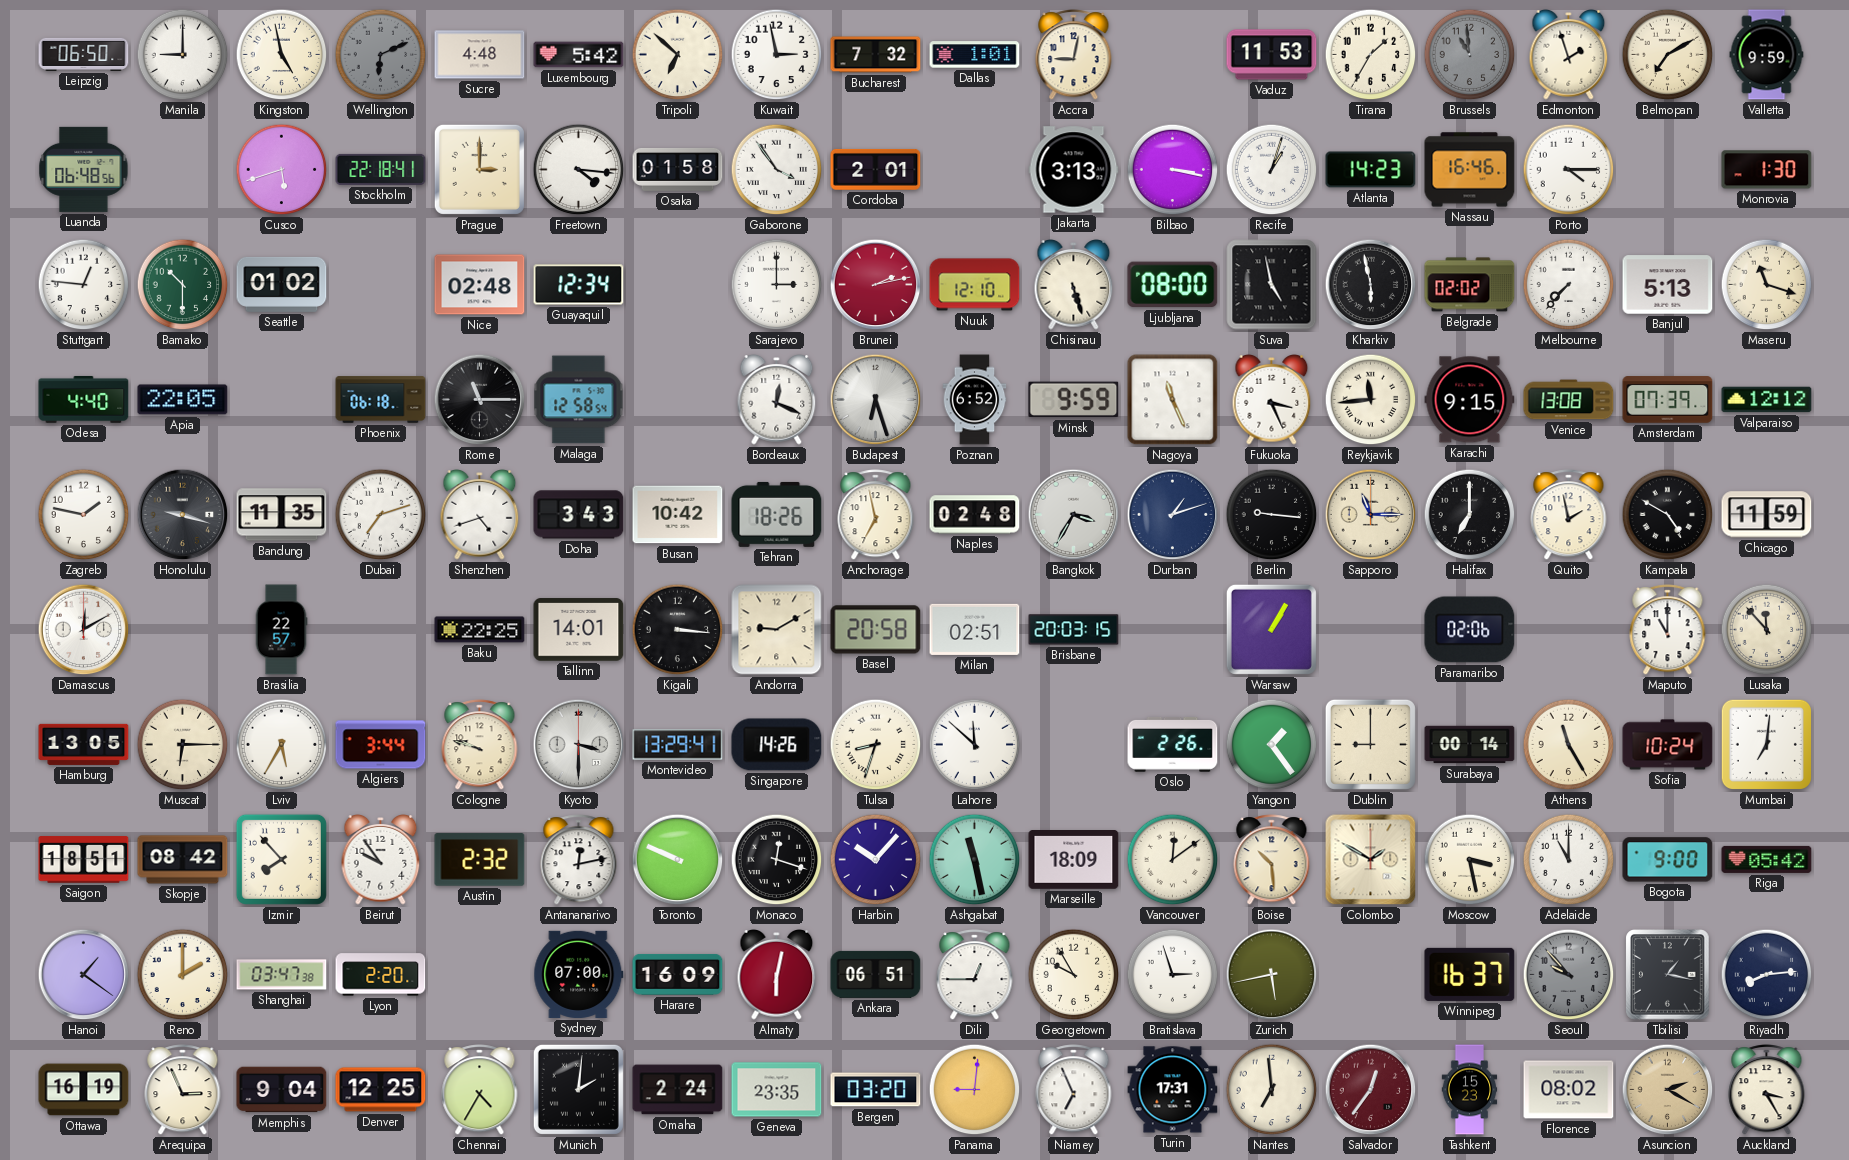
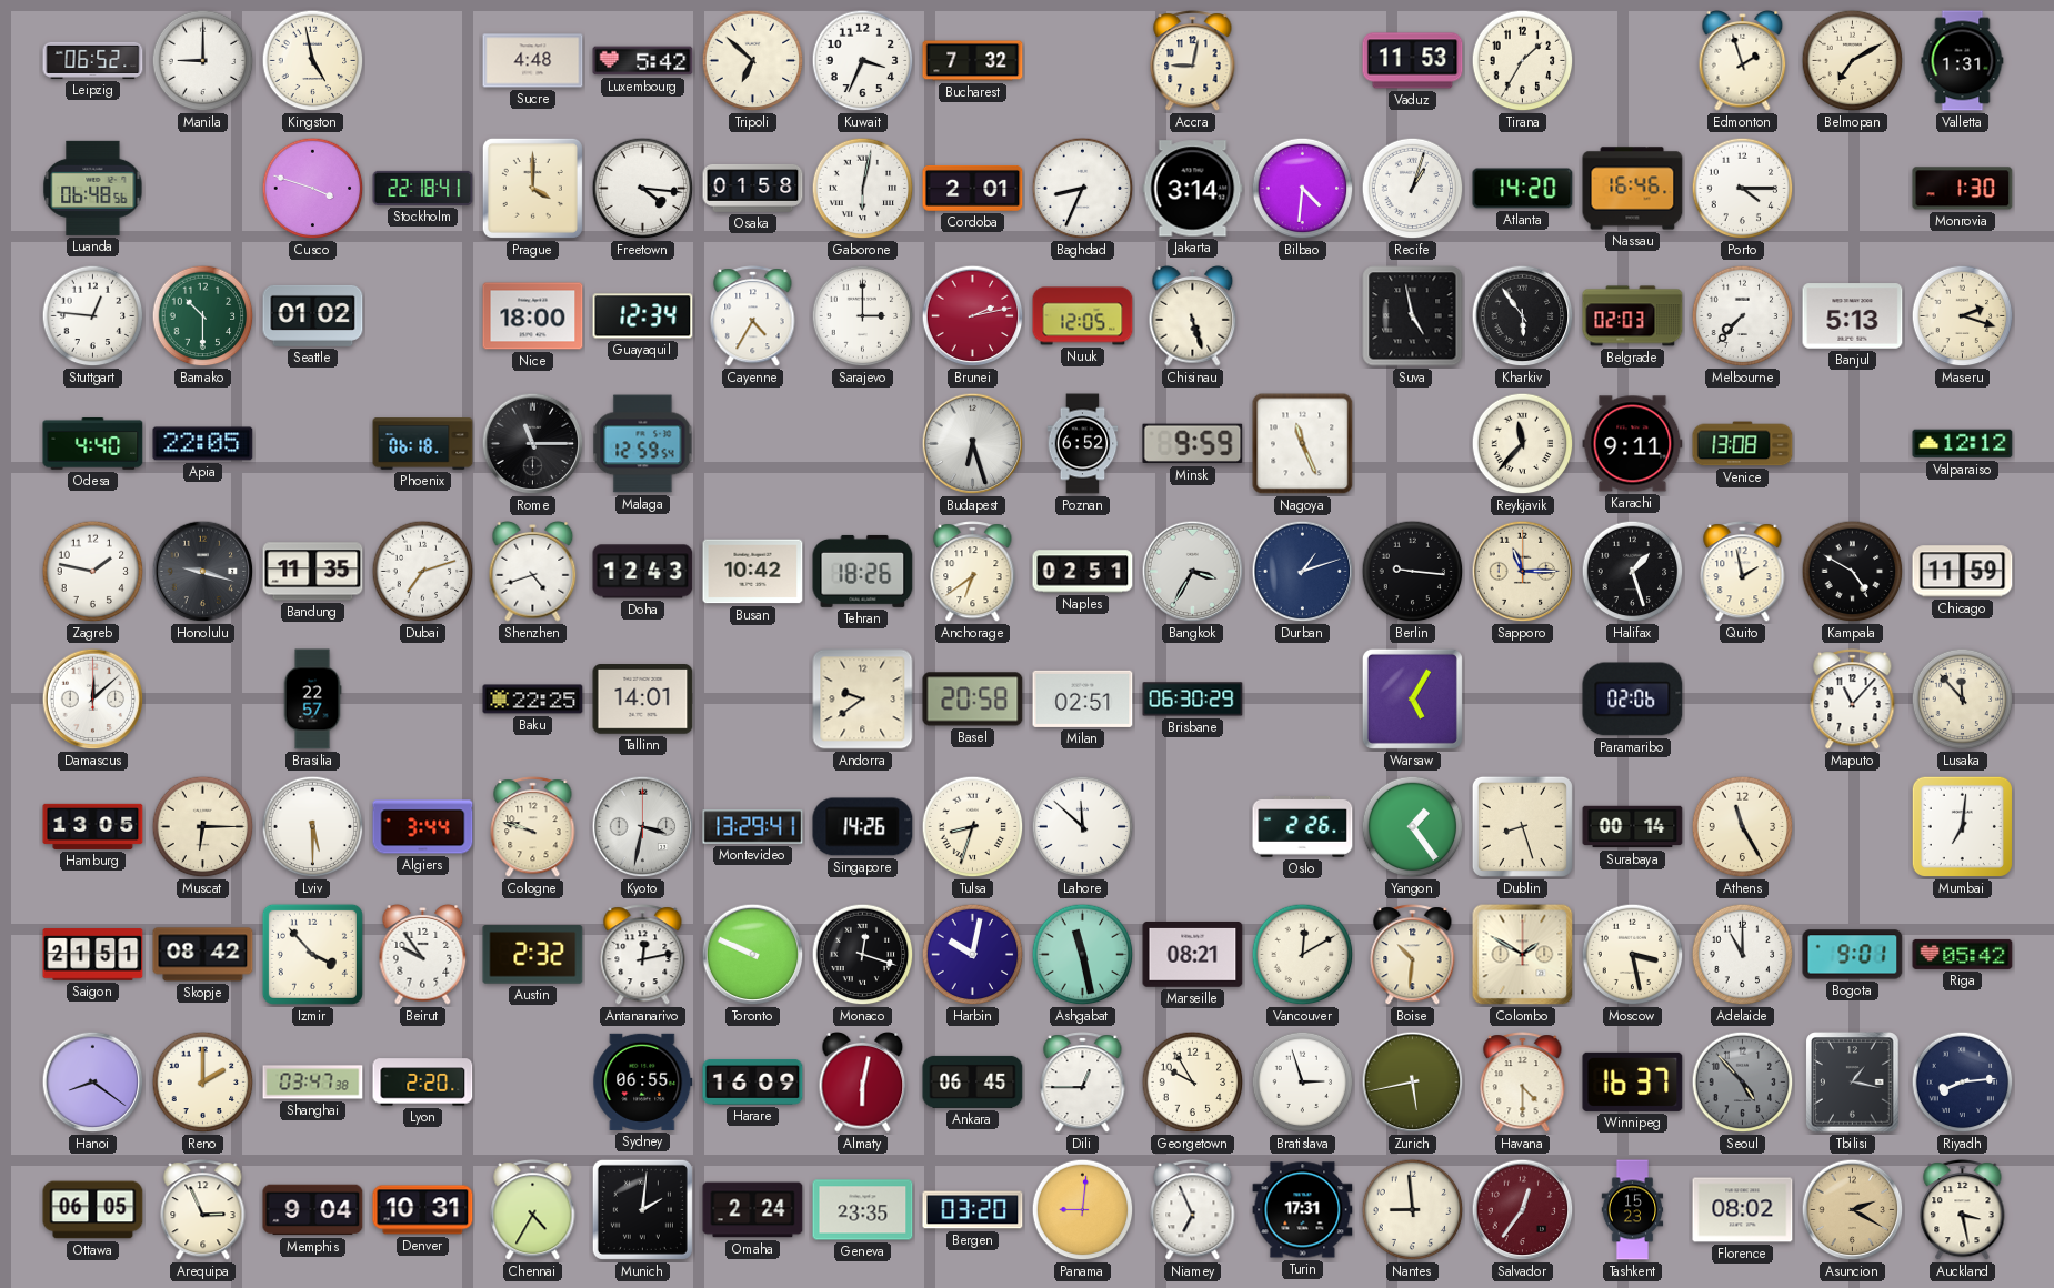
Leipzig: 06:50 -> 06:52 (93, 60)
Wellington: 6:11 -> none (381, 55)
Kuwait: 2:58 -> 3:34 (863, 61)
Dallas: 1:01 -> none (975, 55)
Brussels: 10:59 -> none (1470, 55)
Valletta: 9:59 -> 1:31 (1963, 61)
Cusco: 5:42 -> 3:48 (313, 189)
Prague: 3:00 -> 4:00 (532, 188)
Gaborone: 3:54 -> 6:02 (863, 189)
Baghdad: none -> 8:34 (1083, 189)
Jakarta: 3:13 -> 3:14 (1193, 189)
Bilbao: 3:17 -> 4:31 (1303, 189)
Atlanta: 14:23 -> 14:20 (1523, 189)
Nice: 02:48 -> 18:00 (533, 316)
Cayenne: none -> 4:35 (753, 316)
Nuuk: 12:10 -> 12:05 (1083, 316)
Ljubljana: 08:00 -> none (1173, 285)
Kharkiv: 5:58 -> 5:54 (1523, 316)
Belgrade: 02:02 -> 02:03 (1633, 316)
Maseru: 11:18 -> 2:18 (1963, 316)
Malaga: 12:58 -> 12:59 (643, 444)
Bordeaux: 12:19 -> none (777, 400)
Fukuoka: 3:26 -> none (1272, 400)
Reykjavik: 11:44 -> 11:37 (1523, 444)
Karachi: 9:15 -> 9:11 (1633, 444)
Amsterdam: 07:39 -> none (1668, 400)
Doha: 3:43 -> 12:43 (643, 572)
Anchorage: 6:58 -> 6:39 (973, 572)
Naples: 02:48 -> 02:51 (1083, 572)
Halifax: 7:00 -> 1:27 (1633, 572)
Damascus: 12:10 -> 12:08 (93, 700)
Kigali: 3:16 -> none (678, 630)
Andorra: 9:10 -> 9:39 (863, 700)
Brisbane: 20:03 -> 06:30 (1193, 700)
Warsaw: 1:05 -> 5:05 (1412, 698)
Maputo: 11:00 -> 11:07 (1853, 700)
Lviv: 5:35 -> 5:30 (313, 827)
Kyoto: 3:30 -> 3:32 (643, 827)
Dublin: 9:00 -> 8:27 (1522, 826)
Sofia: 10:24 -> none (1668, 745)
Saigon: 18:51 -> 21:51 (93, 955)
Izmir: 7:53 -> 3:53 (312, 954)
Harbin: 10:07 -> 10:02 (973, 955)
Marseille: 18:09 -> 08:21 (1193, 955)
Vancouver: 12:09 -> 12:10 (1303, 955)
Boise: 10:29 -> 10:31 (1413, 955)
Bogota: 9:00 -> 9:01 (1853, 955)
Hanoi: 1:21 -> 8:21 (93, 1083)
Sydney: 07:00 -> 06:55 (643, 1081)
Ankara: 06:51 -> 06:45 (973, 1081)
Havana: none -> 4:30 (1523, 1083)
Seoul: 9:53 -> 4:53 (1743, 1083)
Ottawa: 16:19 -> 06:05 (93, 1210)
Denver: 12:25 -> 10:31 (423, 1210)
Nantes: 6:59 -> 8:59 (1413, 1210)
Auckland: 3:25 -> 3:28 (1963, 1210)
